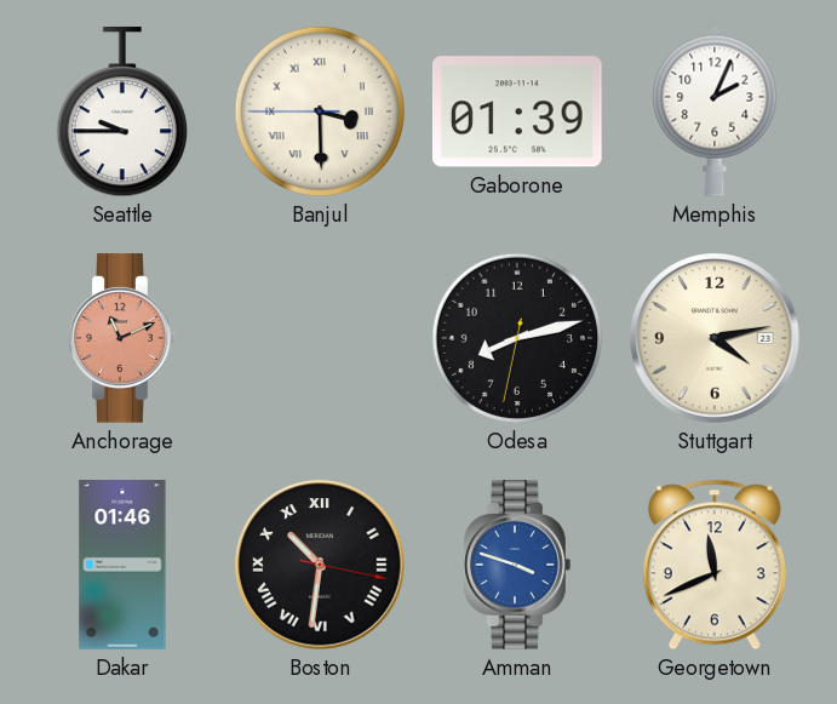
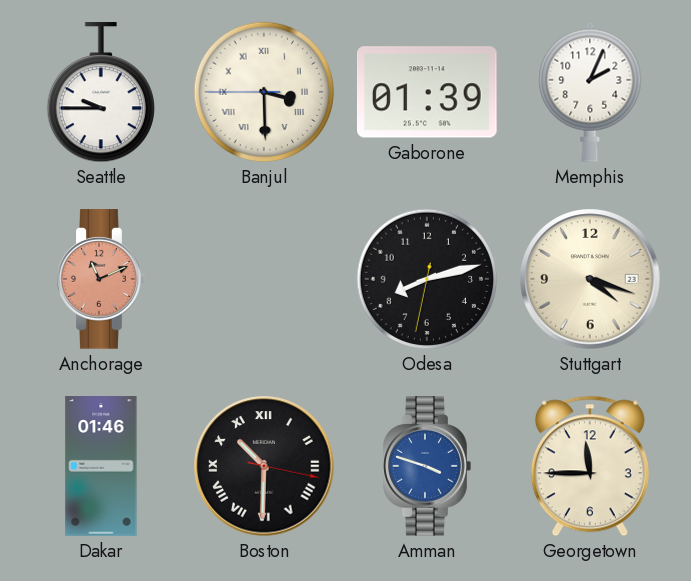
Stuttgart: 4:13 -> 4:18 (590, 279)
Boston: 10:31 -> 10:30 (264, 466)
Georgetown: 11:41 -> 11:45 (590, 466)
